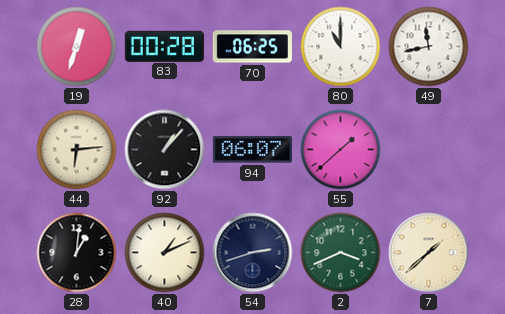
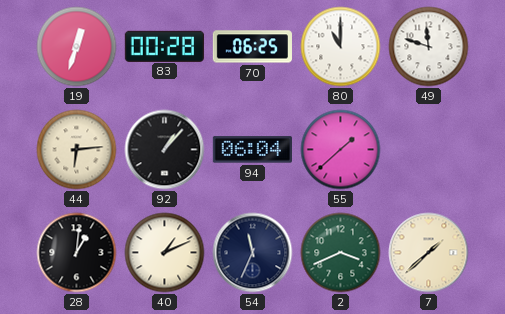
49: 11:43 -> 11:48 (429, 47)
94: 06:07 -> 06:04 (252, 150)
54: 2:42 -> 11:34 (253, 253)
